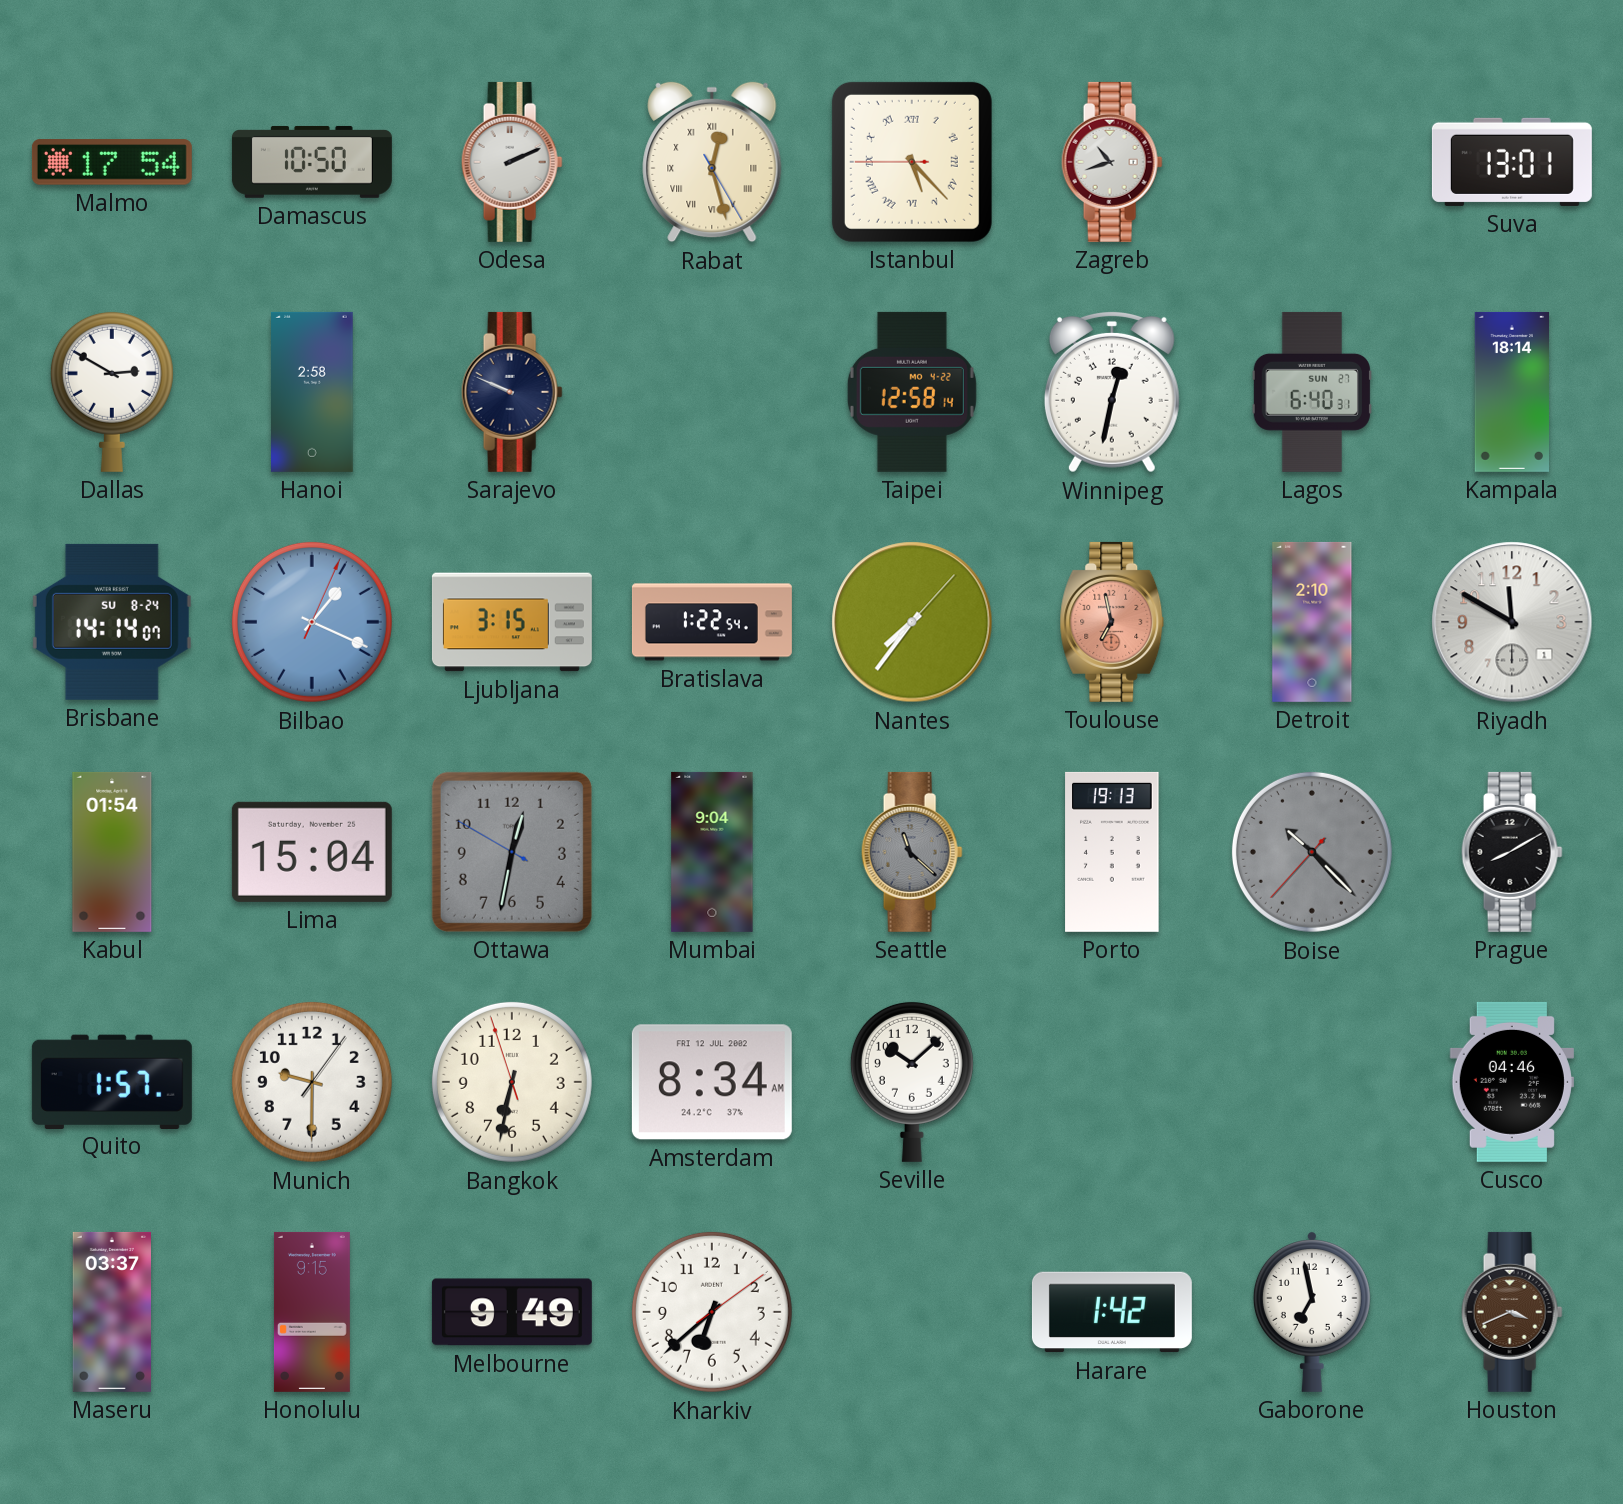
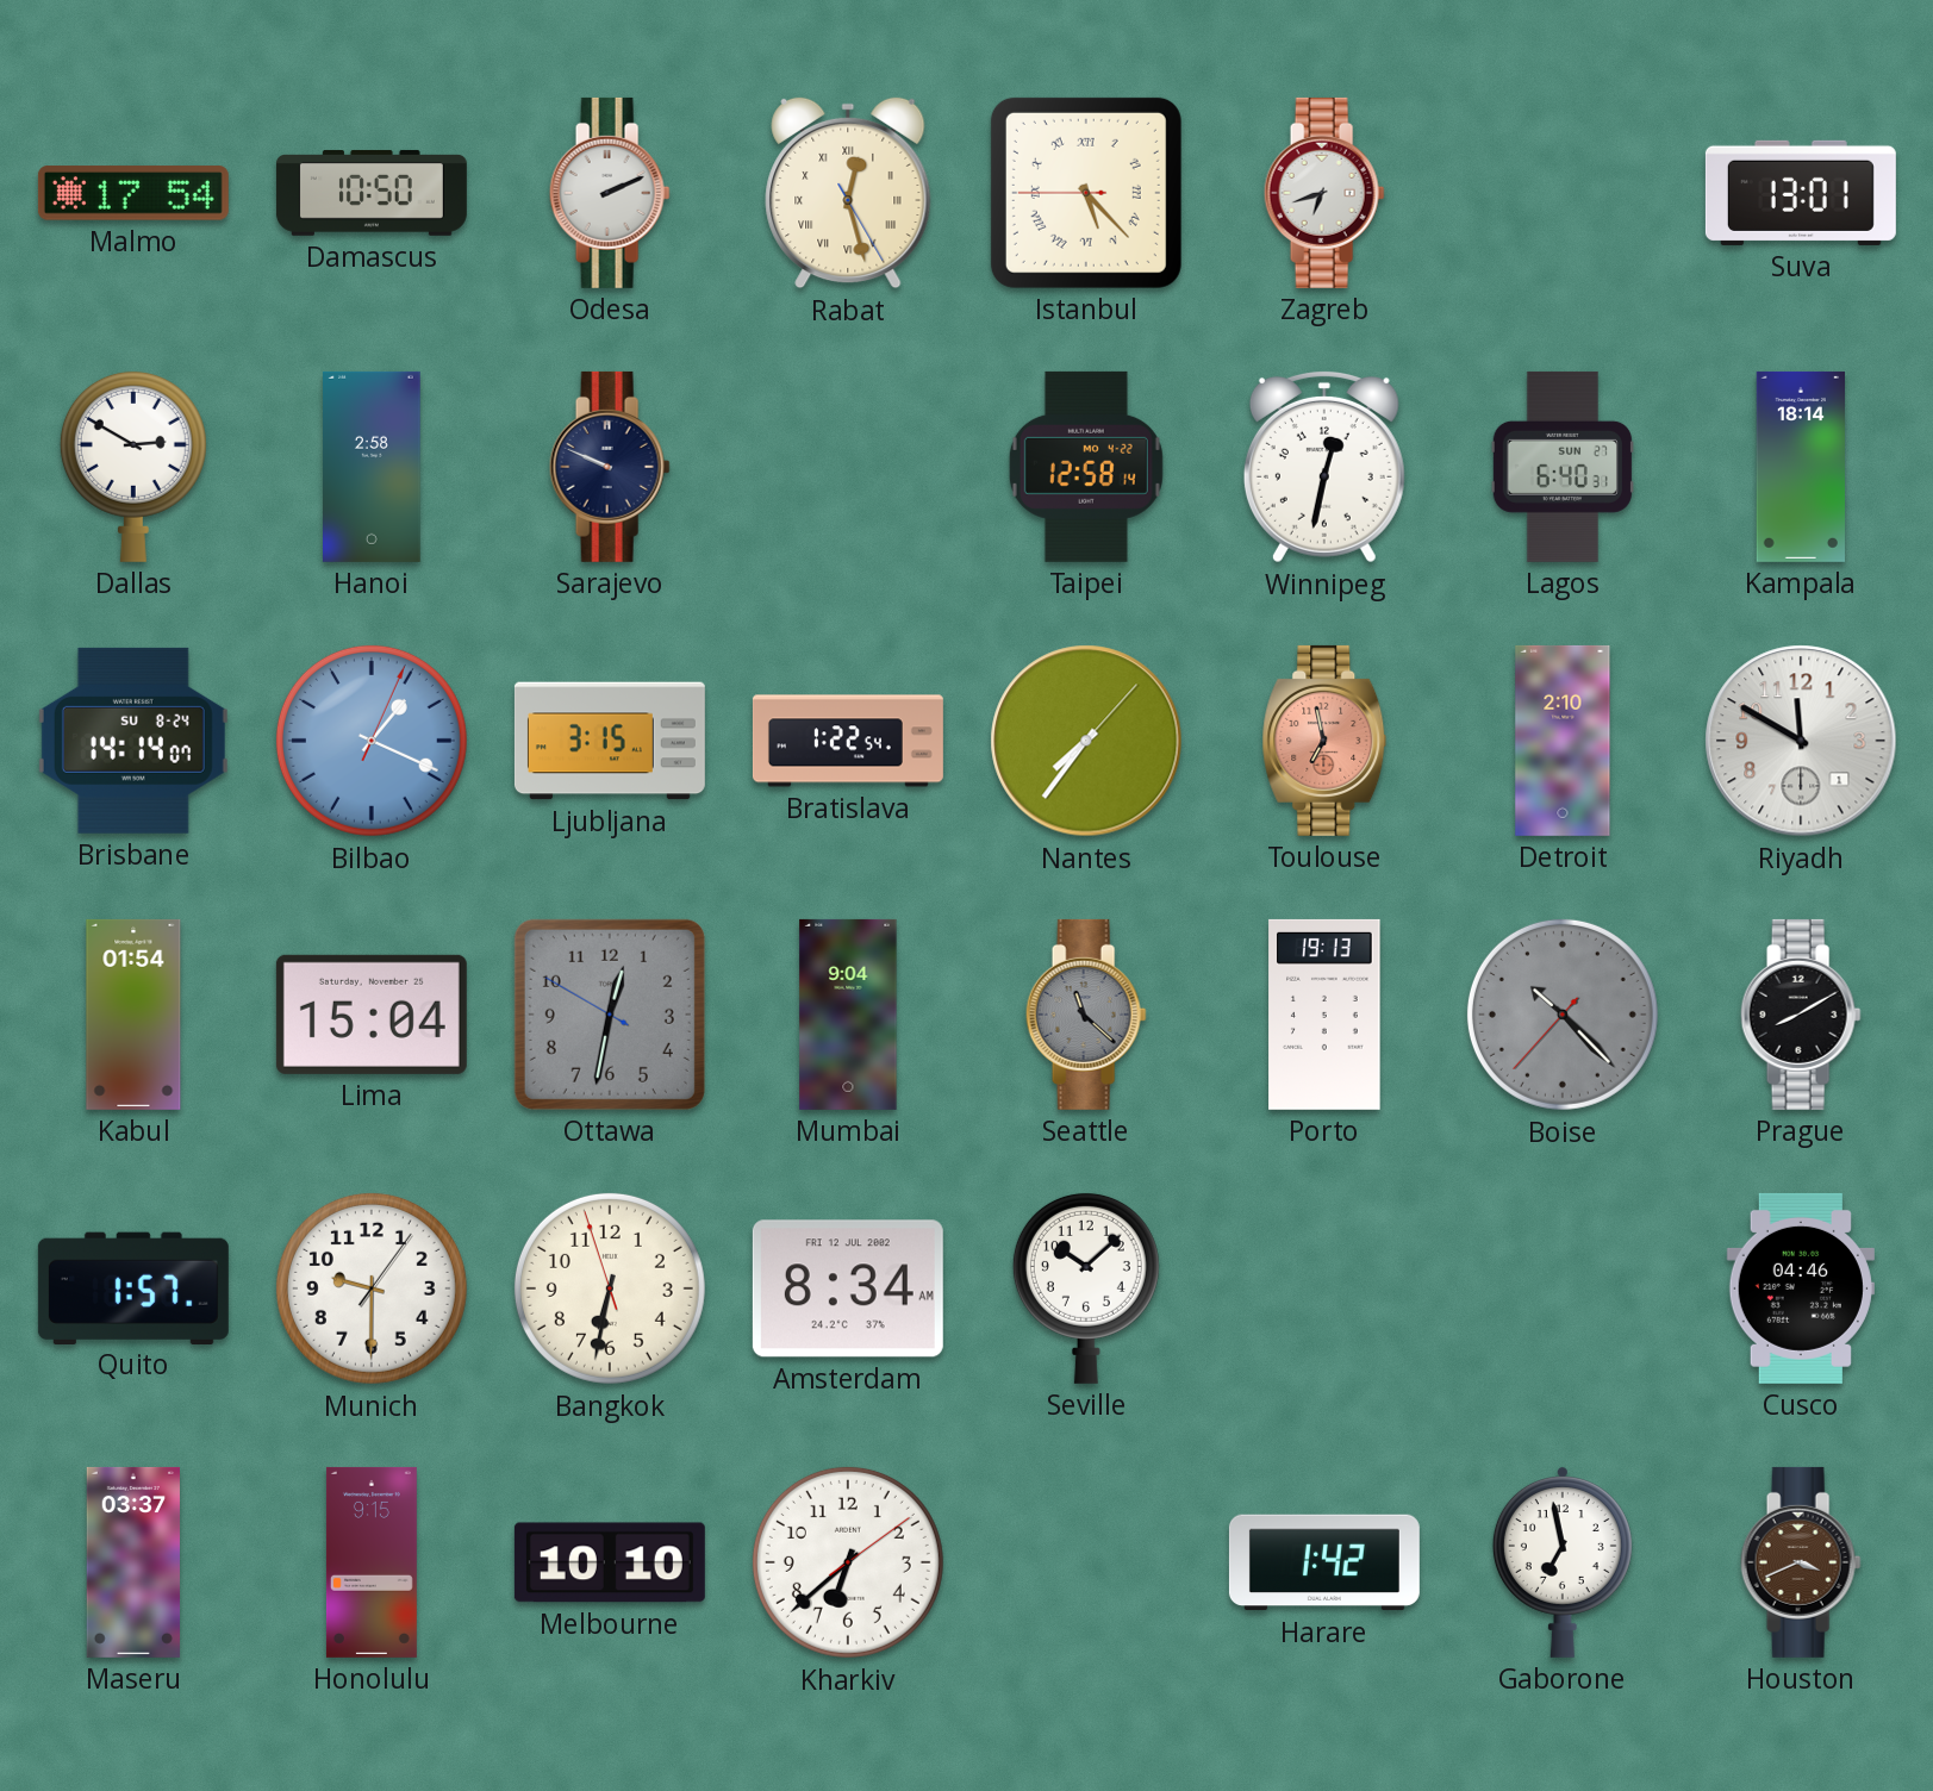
Zagreb: 10:42 -> 6:42 (1324, 193)
Melbourne: 9:49 -> 10:10 (610, 1562)
